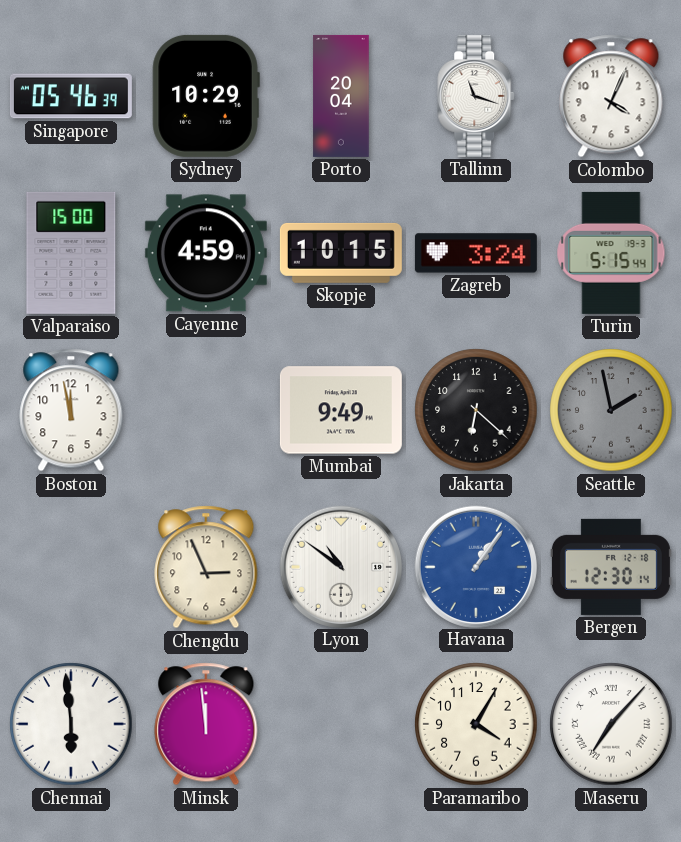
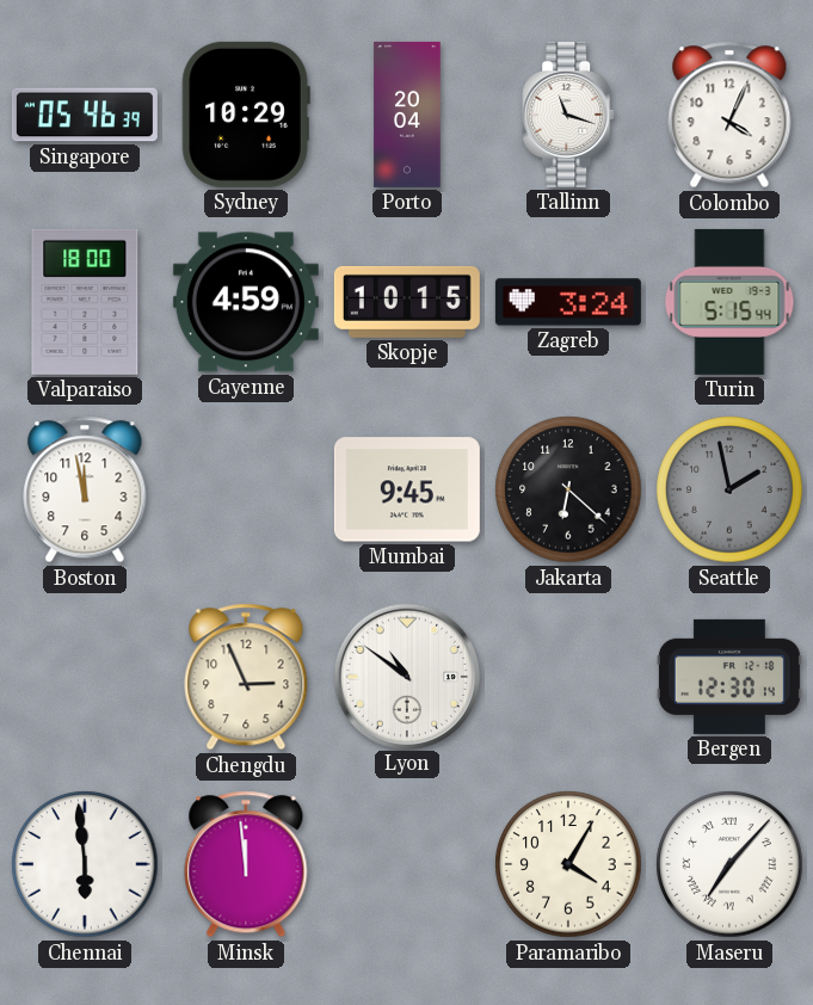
Valparaiso: 15:00 -> 18:00 (85, 302)
Mumbai: 9:49 -> 9:45 (407, 489)
Havana: 1:06 -> none (475, 566)
